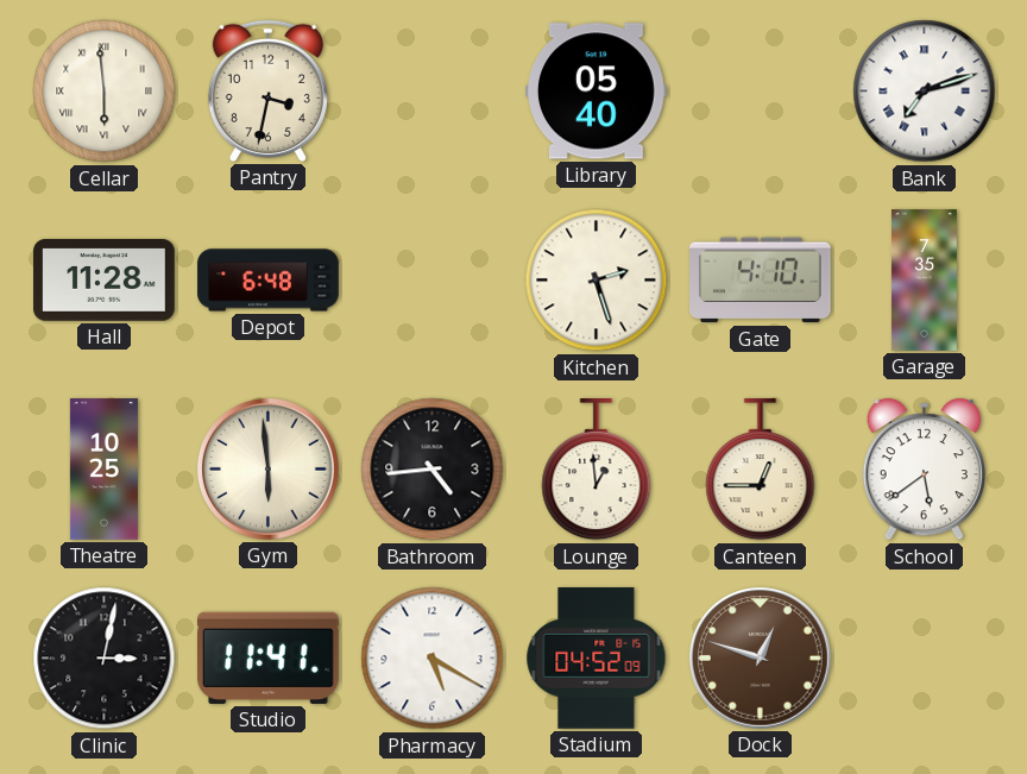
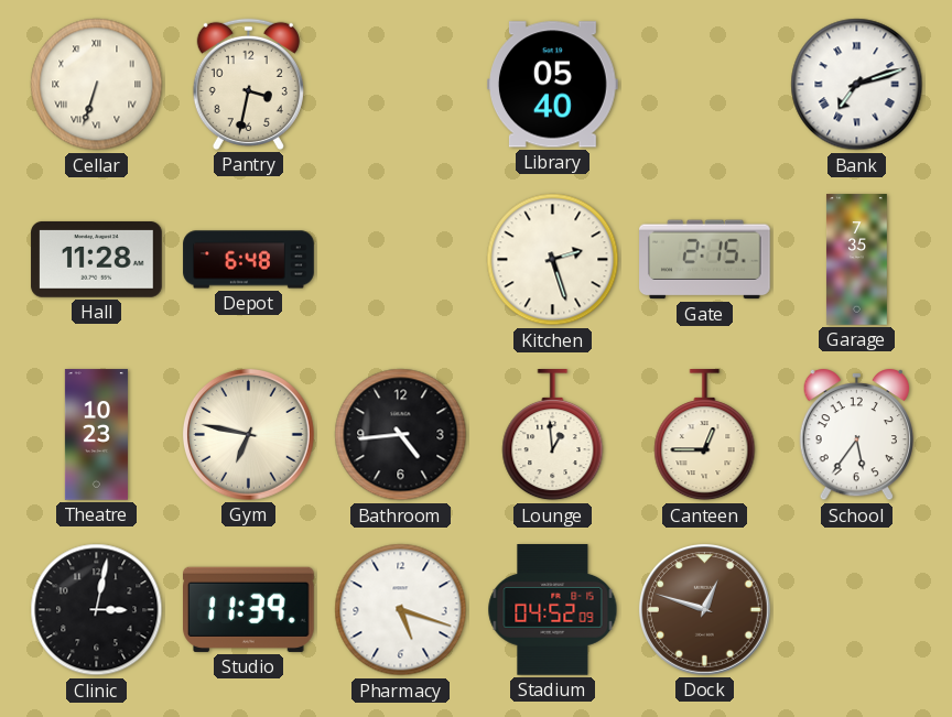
Cellar: 5:59 -> 6:33 (97, 85)
Gate: 4:10 -> 2:15 (705, 260)
Theatre: 10:25 -> 10:23 (96, 435)
Gym: 5:59 -> 6:47 (248, 434)
School: 5:39 -> 5:36 (856, 435)
Studio: 11:41 -> 11:39 (249, 609)
Pharmacy: 5:20 -> 5:18 (401, 610)
